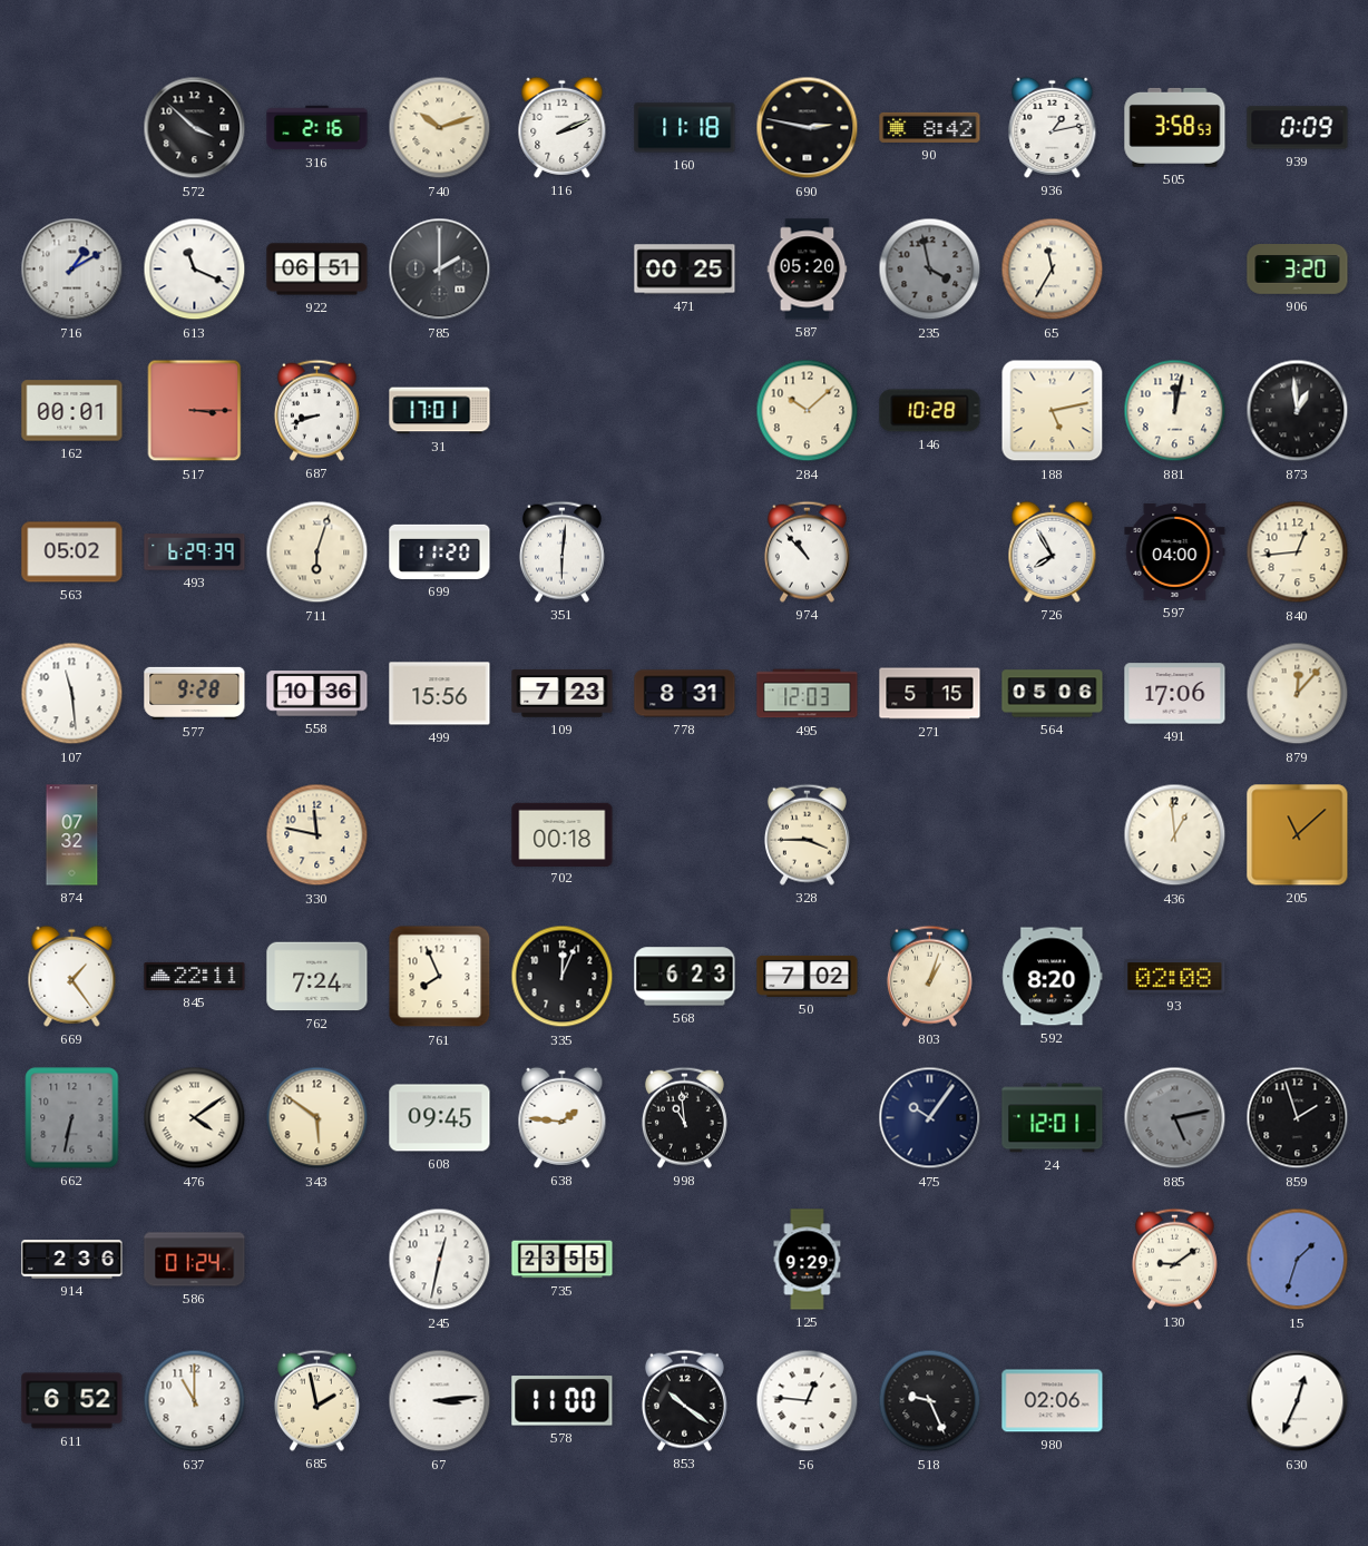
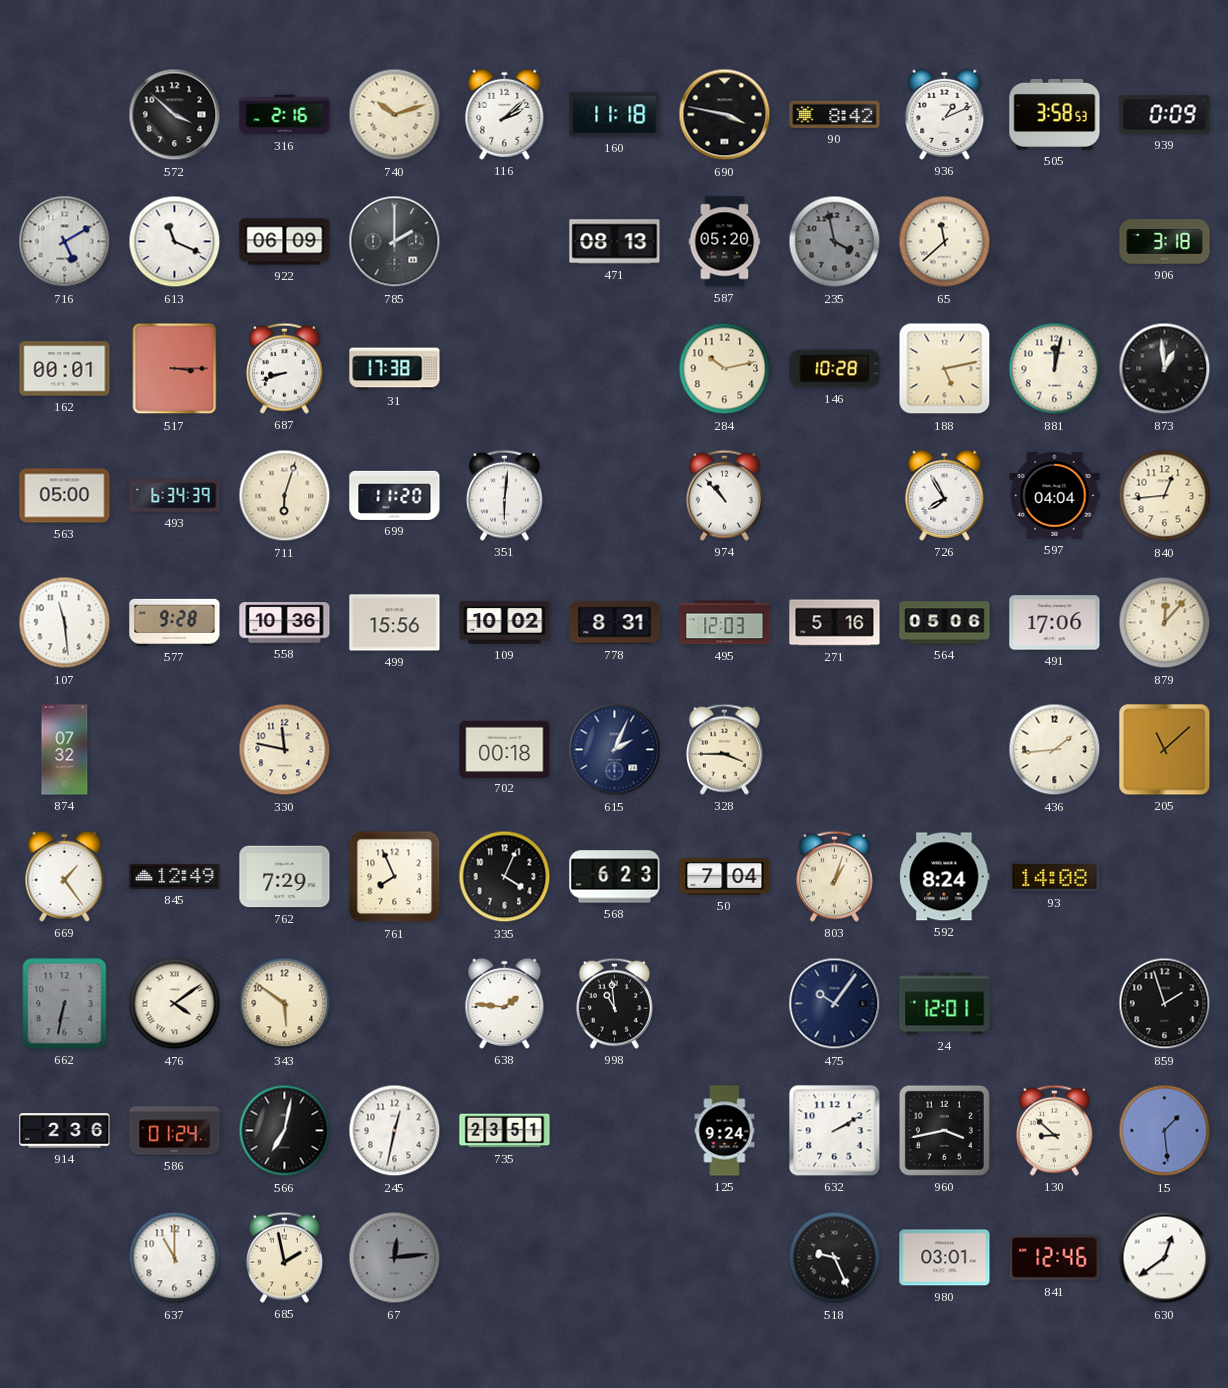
116: 2:11 -> 2:08 (505, 114)
690: 2:47 -> 3:47 (725, 115)
936: 1:13 -> 1:11 (945, 114)
716: 1:10 -> 5:10 (65, 242)
922: 06:51 -> 06:09 (285, 242)
471: 00:25 -> 08:13 (615, 242)
65: 11:35 -> 11:38 (945, 242)
906: 3:20 -> 3:18 (1165, 242)
31: 17:01 -> 17:38 (395, 369)
284: 10:08 -> 10:13 (725, 369)
563: 05:02 -> 05:00 (65, 496)
493: 6:29 -> 6:34 (175, 496)
597: 04:00 -> 04:04 (1055, 495)
109: 7:23 -> 10:02 (505, 623)
271: 5:15 -> 5:16 (835, 623)
615: none -> 2:04 (615, 750)
436: 12:59 -> 1:44 (1055, 750)
845: 22:11 -> 12:49 (175, 876)
762: 7:24 -> 7:29 (285, 877)
335: 12:04 -> 4:04 (505, 877)
50: 7:02 -> 7:04 (725, 876)
592: 8:20 -> 8:24 (945, 877)
93: 02:08 -> 14:08 (1055, 877)
608: 09:45 -> none (440, 1118)
885: 5:13 -> none (1175, 1118)
566: none -> 7:02 (285, 1131)
735: 23:55 -> 23:51 (505, 1131)
125: 9:29 -> 9:24 (725, 1131)
632: none -> 2:10 (835, 1131)
960: none -> 3:43 (944, 1130)
130: 9:09 -> 8:52 (1054, 1130)
15: 1:33 -> 1:29 (1165, 1131)
611: 6:52 -> none (72, 1401)
67: 3:14 -> 12:14 (395, 1258)
67 dial: white -> grey (395, 1258)
578: 11:00 -> none (563, 1401)
853: 10:21 -> none (684, 1400)
56: 12:46 -> none (808, 1401)
980: 02:06 -> 03:01 (945, 1258)
841: none -> 12:46 (1055, 1258)
630: 12:34 -> 12:39 (1165, 1258)
